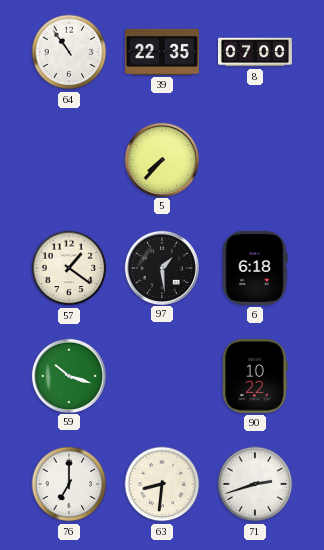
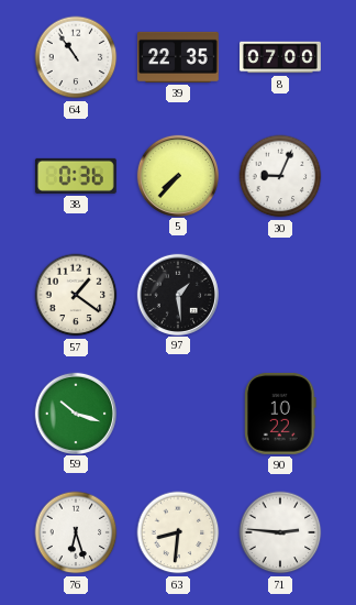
38: none -> 0:36 (76, 176)
30: none -> 9:04 (280, 176)
6: 6:18 -> none (255, 268)
76: 7:00 -> 6:27 (76, 532)
71: 2:42 -> 2:46 (280, 532)
